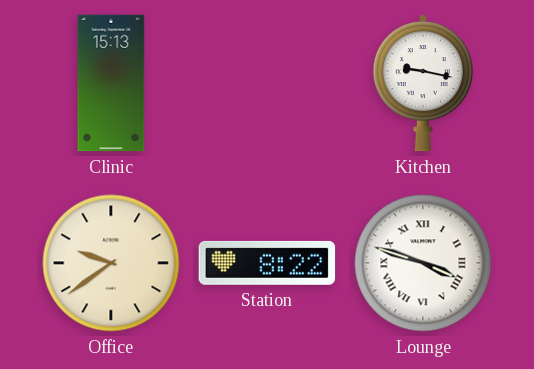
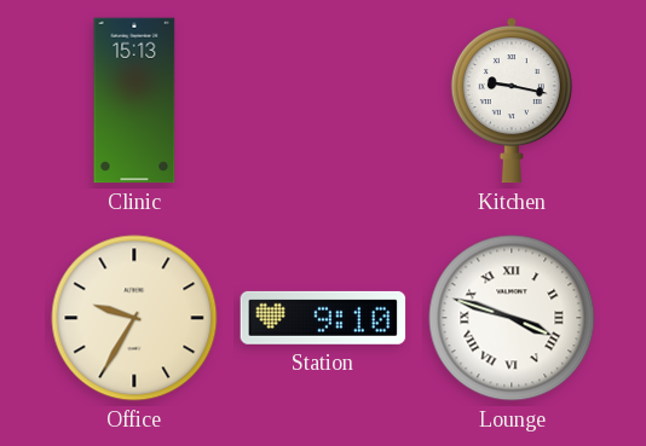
Office: 9:39 -> 9:35 (134, 318)
Station: 8:22 -> 9:10 (323, 318)
